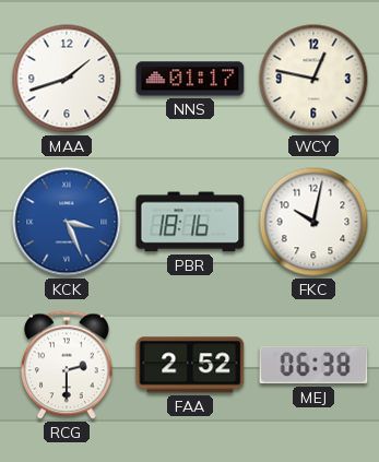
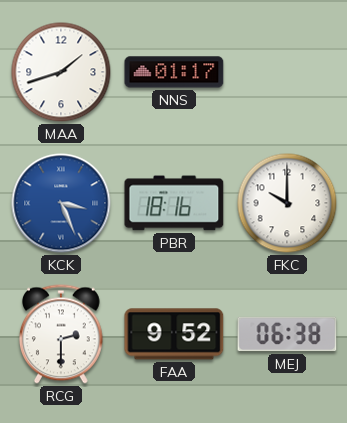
WCY: 12:47 -> none (313, 79)
FKC: 10:02 -> 10:00 (287, 203)
FAA: 2:52 -> 9:52 (174, 334)
